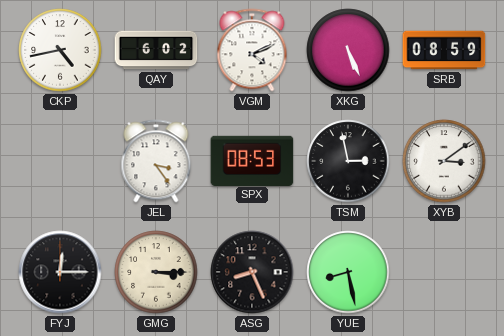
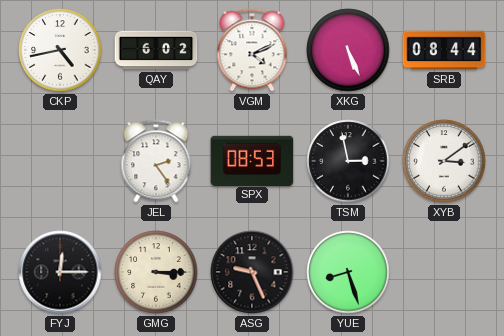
SRB: 08:59 -> 08:44 (444, 50)
JEL: 3:24 -> 2:24 (156, 161)
ASG: 8:26 -> 9:26 (252, 272)
YUE: 8:28 -> 8:27 (348, 272)
